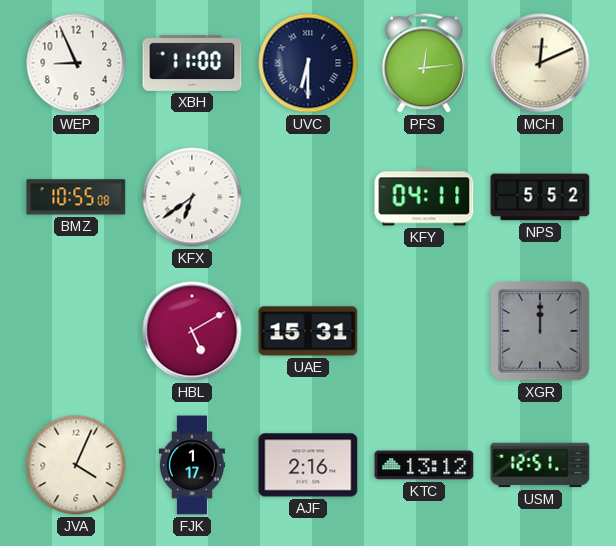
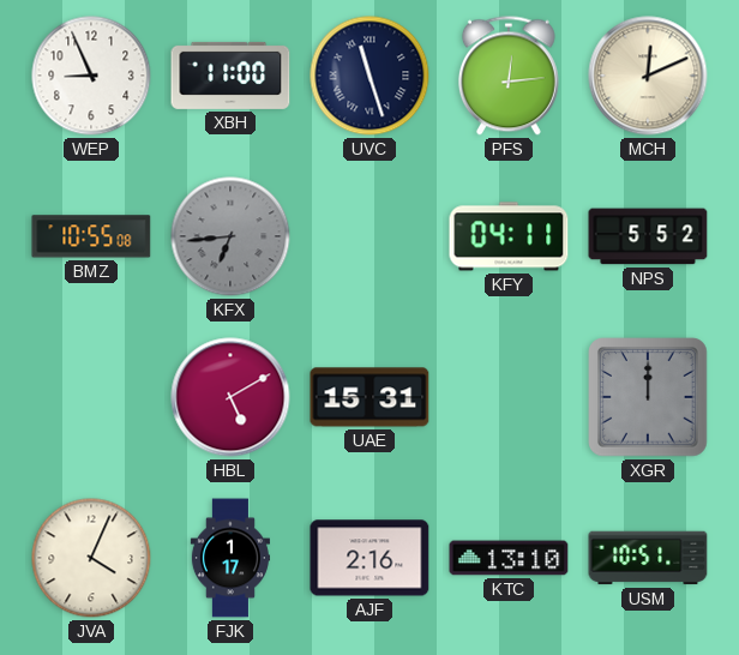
UVC: 6:30 -> 11:27 (369, 76)
KFX: 6:39 -> 6:44 (230, 236)
KFX dial: white -> grey (230, 236)
KTC: 13:12 -> 13:10 (509, 558)
USM: 12:51 -> 10:51 (648, 558)
